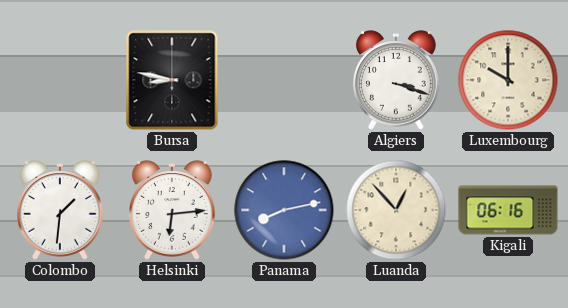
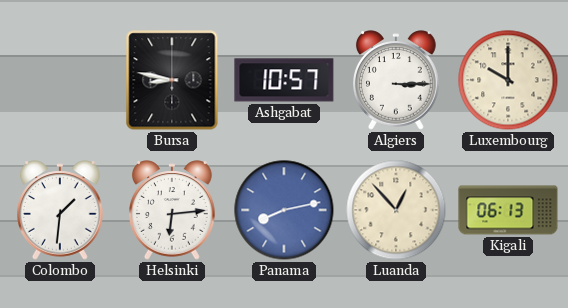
Ashgabat: none -> 10:57 (284, 80)
Algiers: 3:18 -> 3:15 (397, 80)
Kigali: 06:16 -> 06:13 (508, 210)
